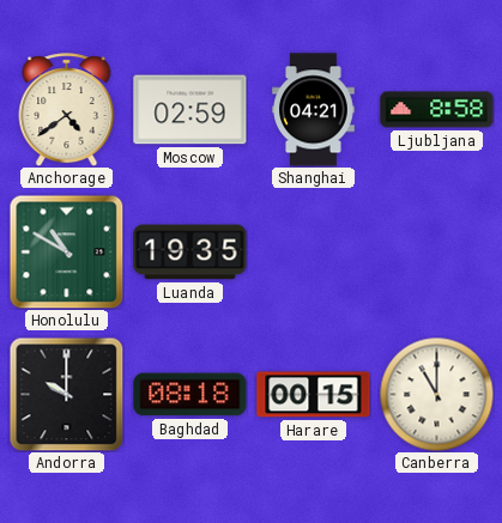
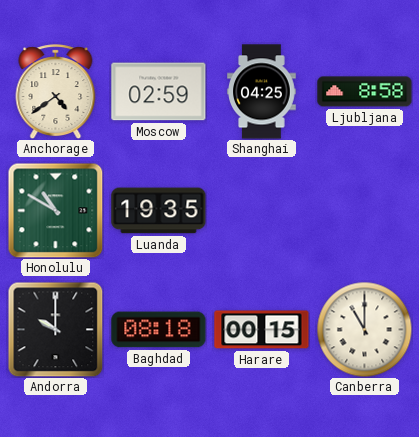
Shanghai: 04:21 -> 04:25 (262, 92)
